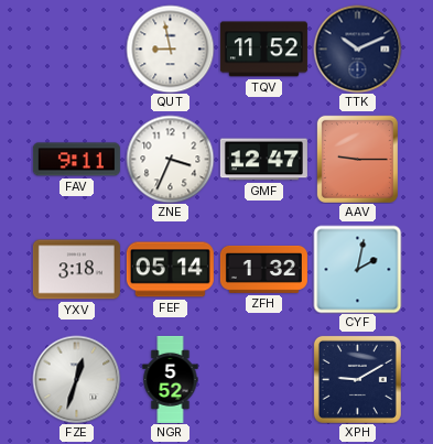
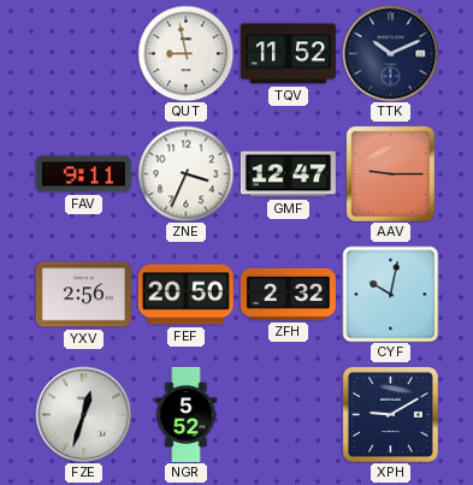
YXV: 3:18 -> 2:56 (83, 295)
FEF: 05:14 -> 20:50 (185, 295)
ZFH: 1:32 -> 2:32 (288, 294)
CYF: 2:02 -> 10:02 (390, 294)
